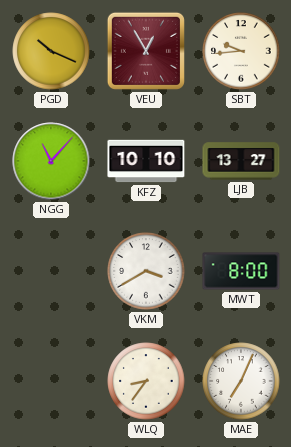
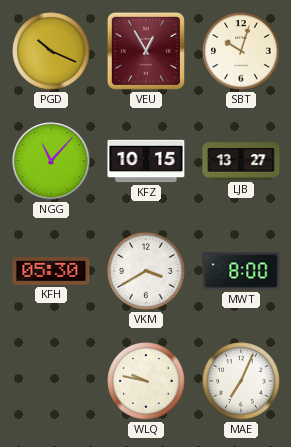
SBT: 9:44 -> 10:03 (241, 51)
KFZ: 10:10 -> 10:15 (146, 161)
KFH: none -> 05:30 (51, 272)
WLQ: 8:36 -> 9:47 (146, 381)
